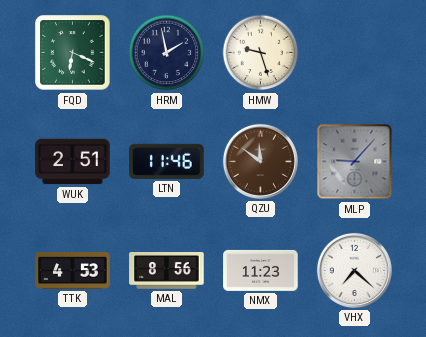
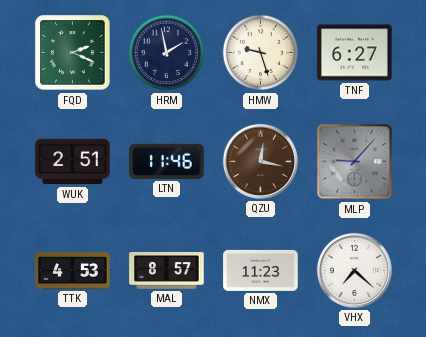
FQD: 6:19 -> 2:19 (73, 53)
TNF: none -> 6:27 (355, 53)
QZU: 11:51 -> 12:17 (260, 161)
MAL: 8:56 -> 8:57 (167, 271)
